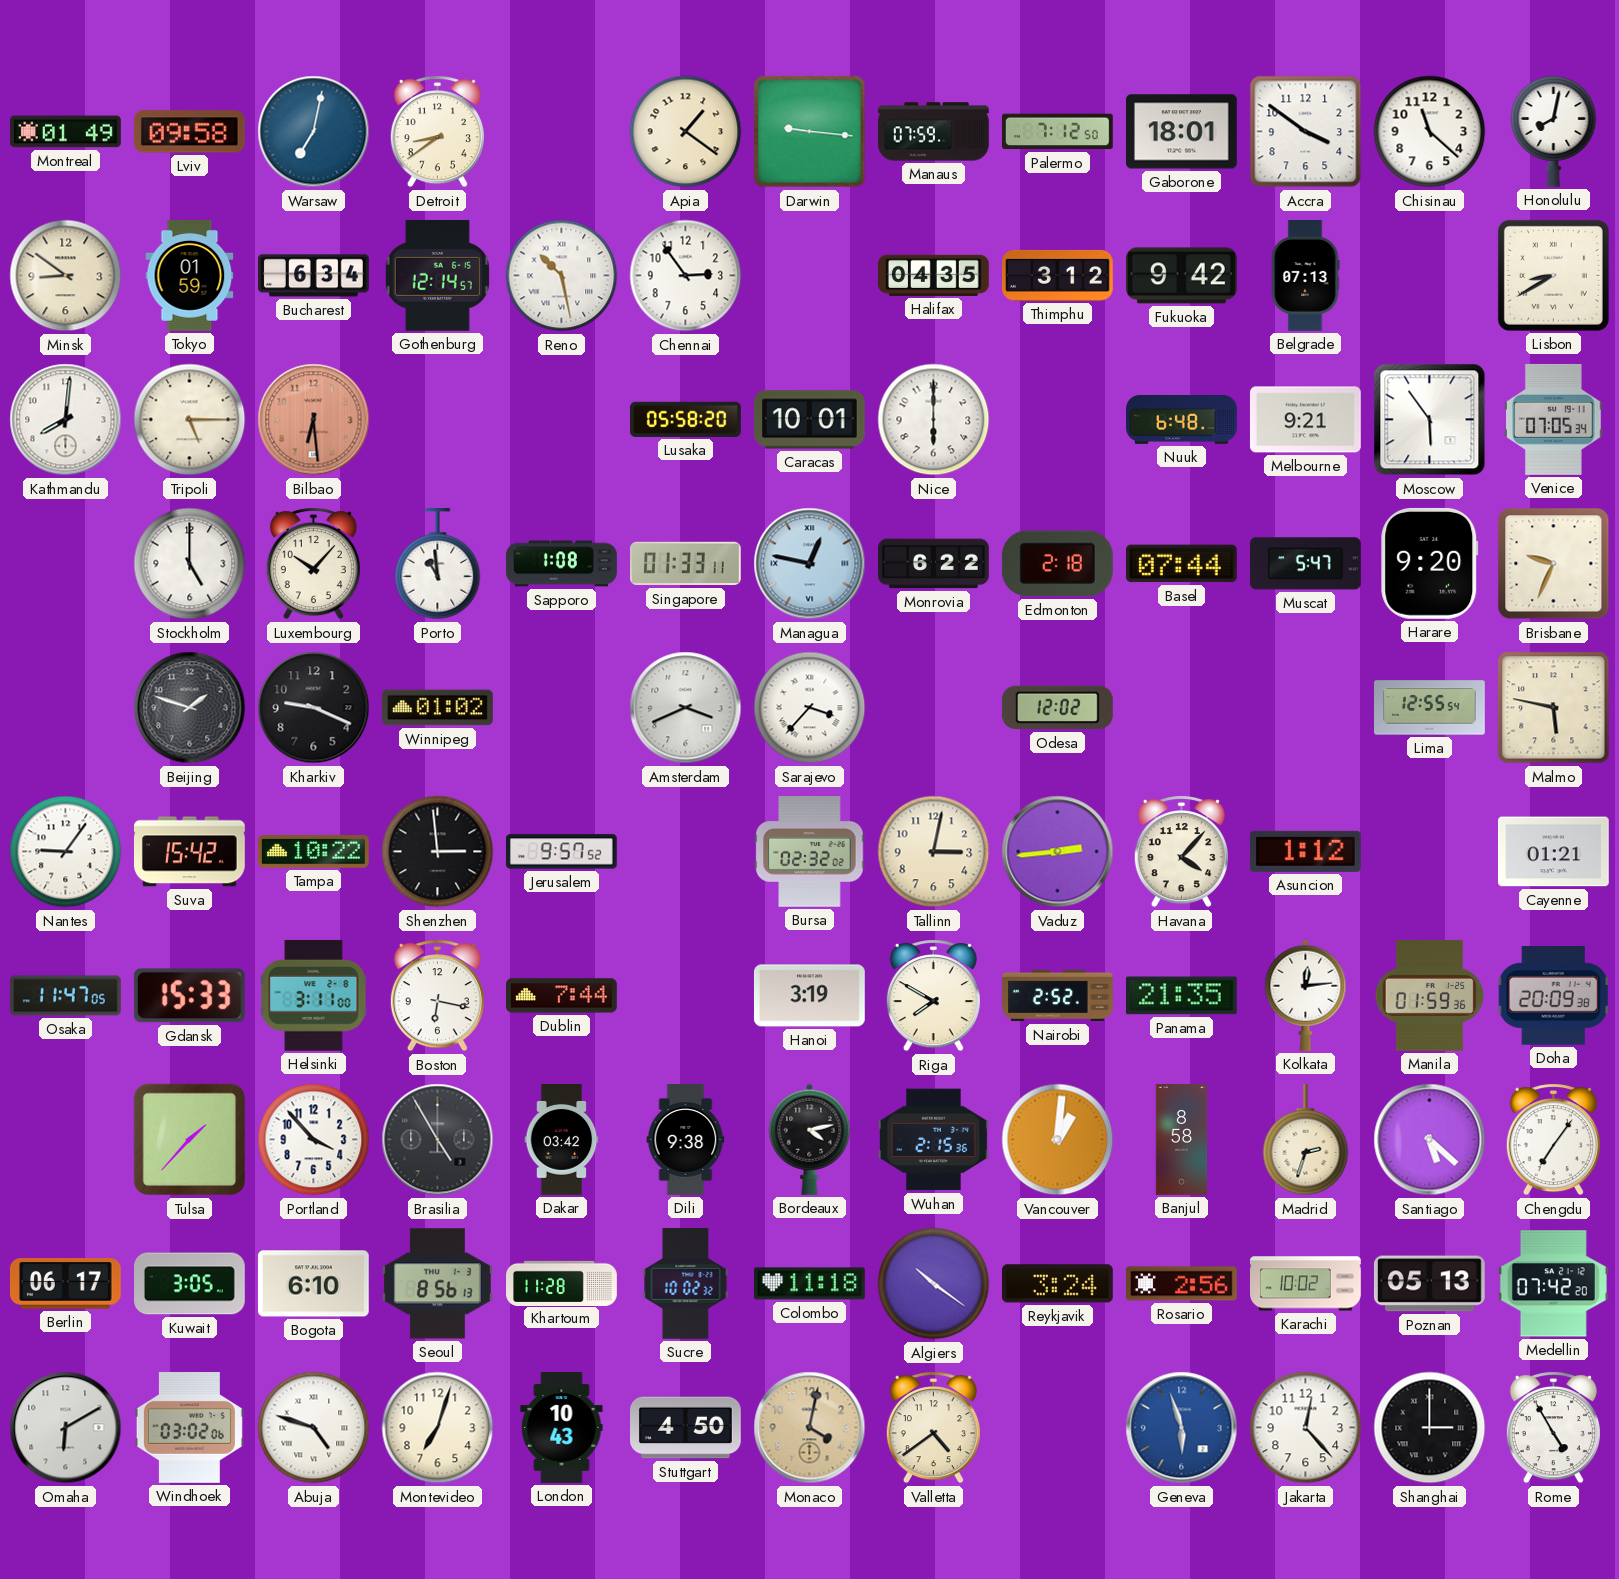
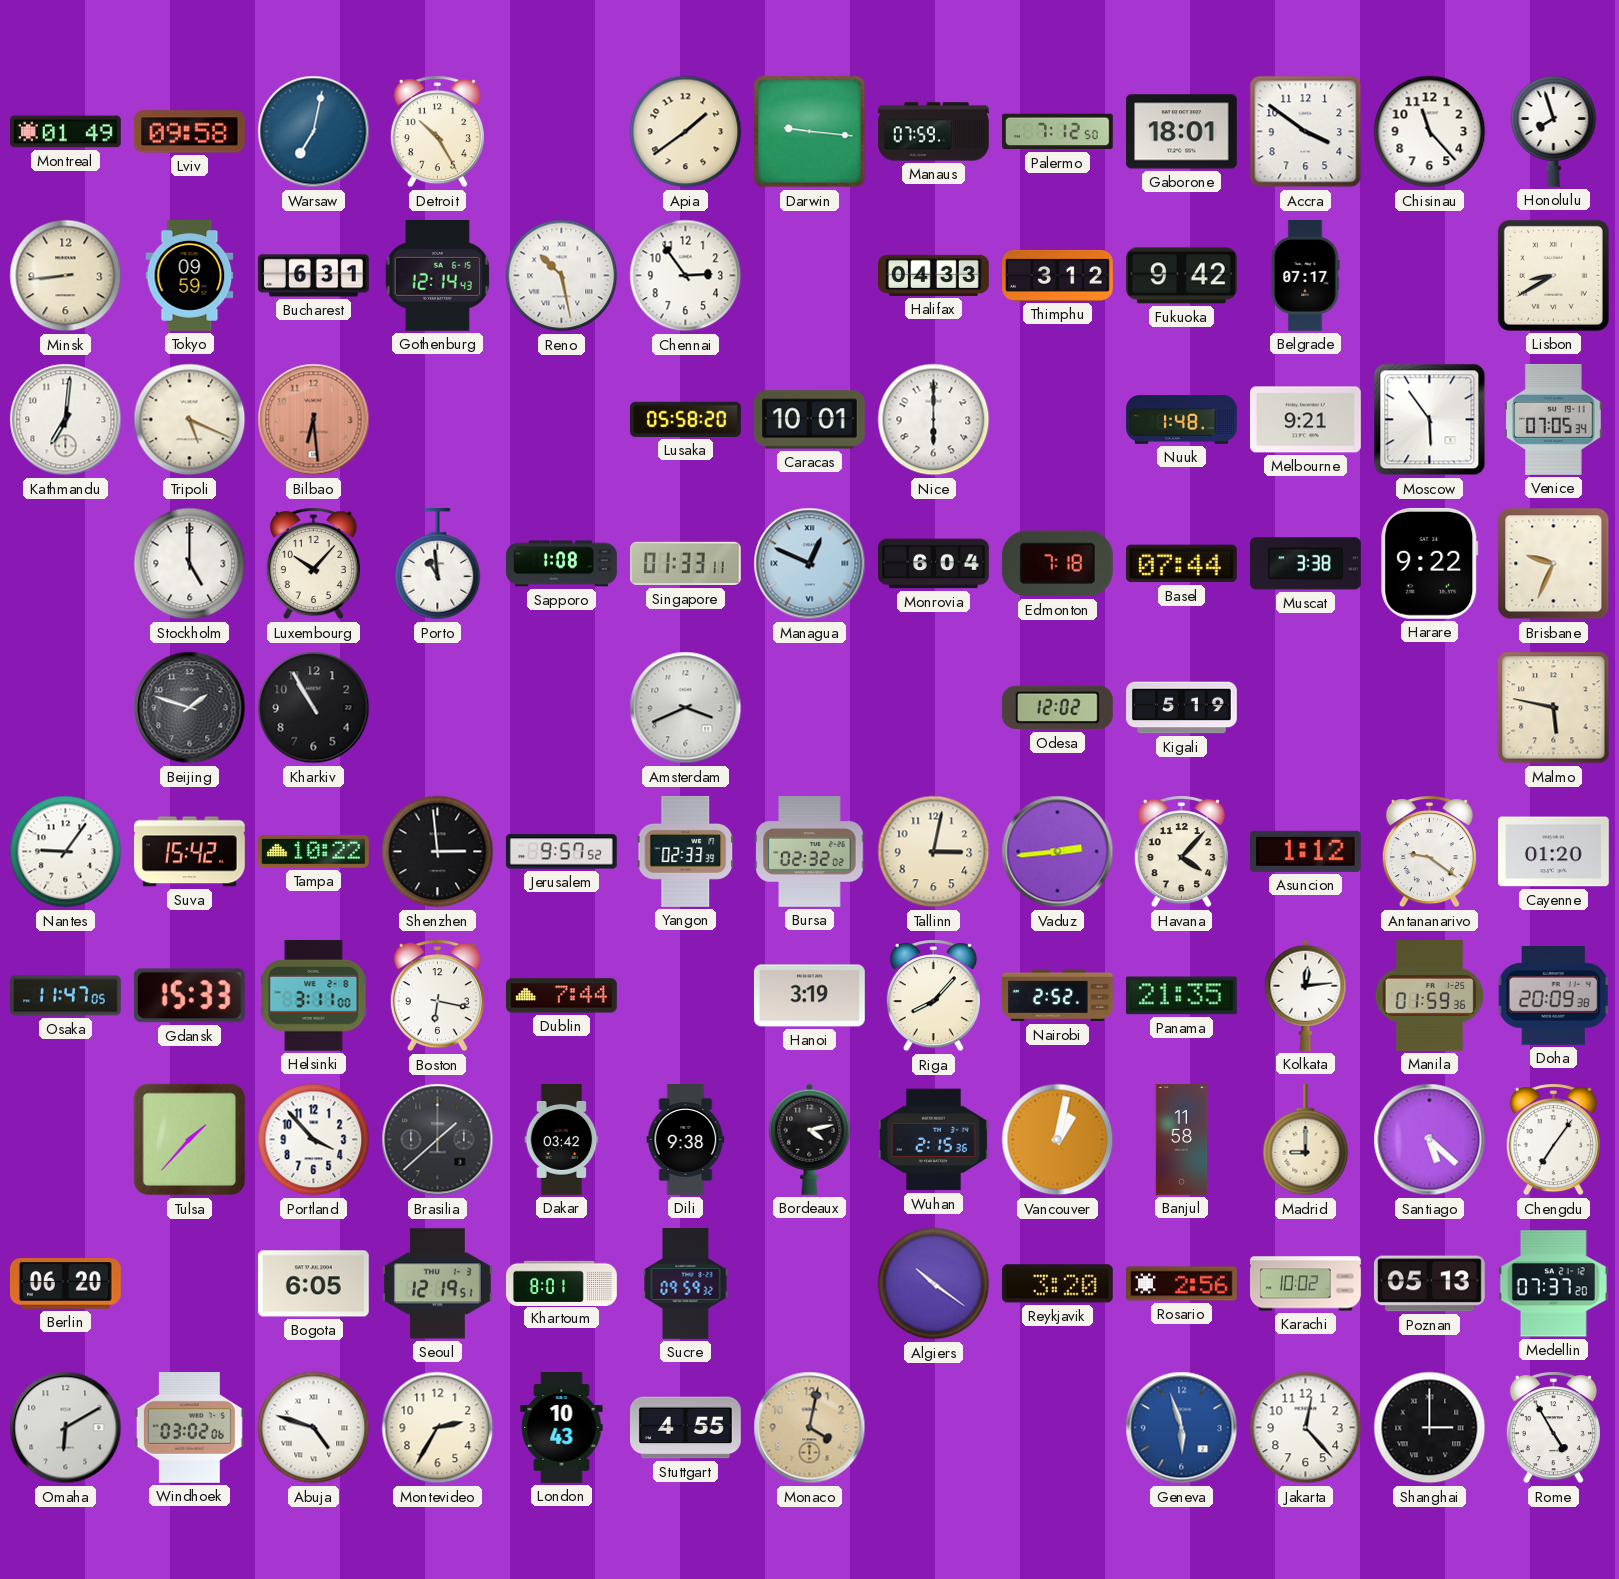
Detroit: 8:39 -> 10:25 (437, 132)
Apia: 1:21 -> 1:39 (686, 132)
Chisinau: 11:22 -> 11:23 (1430, 132)
Honolulu: 8:02 -> 7:57 (1554, 131)
Minsk: 8:51 -> 8:44 (66, 276)
Tokyo: 01:59 -> 09:59 (190, 276)
Bucharest: 6:34 -> 6:31 (314, 276)
Gothenburg: 12:14:57 -> 12:14:43 (437, 275)
Halifax: 04:35 -> 04:33 (934, 275)
Belgrade: 07:13 -> 07:17 (1305, 276)
Kathmandu: 8:01 -> 7:01 (66, 420)
Tripoli: 5:15 -> 5:19 (190, 420)
Nuuk: 6:48 -> 1:48 (1182, 420)
Managua: 12:47 -> 12:49 (810, 564)
Monrovia: 6:22 -> 6:04 (934, 564)
Edmonton: 2:18 -> 7:18 (1057, 564)
Muscat: 5:47 -> 3:38 (1305, 564)
Harare: 9:20 -> 9:22 (1430, 563)
Kharkiv: 9:19 -> 10:55 (314, 708)
Winnipeg: 01:02 -> none (438, 708)
Sarajevo: 3:37 -> none (810, 708)
Kigali: none -> 5:19 (1182, 708)
Lima: 12:55 -> none (1430, 708)
Yangon: none -> 02:33 (686, 851)
Antananarivo: none -> 9:21 (1429, 852)
Cayenne: 01:21 -> 01:20 (1554, 852)
Riga: 7:50 -> 8:07 (933, 996)
Brasilia: 4:55 -> 1:38 (438, 1140)
Vancouver: 1:01 -> 1:02 (1058, 1140)
Banjul: 8:58 -> 11:58 (1182, 1140)
Madrid: 2:33 -> 9:00 (1306, 1141)
Berlin: 06:17 -> 06:20 (65, 1284)
Kuwait: 3:05 -> none (190, 1284)
Bogota: 6:10 -> 6:05 (313, 1284)
Seoul: 8:56 -> 12:19 (437, 1284)
Khartoum: 11:28 -> 8:01 (562, 1283)
Sucre: 10:02 -> 09:59 (686, 1284)
Colombo: 11:18 -> none (810, 1284)
Reykjavik: 3:24 -> 3:20 (1057, 1284)
Medellin: 07:42 -> 07:37 (1553, 1284)
Montevideo: 7:03 -> 2:35 (438, 1428)
Stuttgart: 4:50 -> 4:55 (686, 1428)
Valletta: 4:39 -> none (933, 1428)
